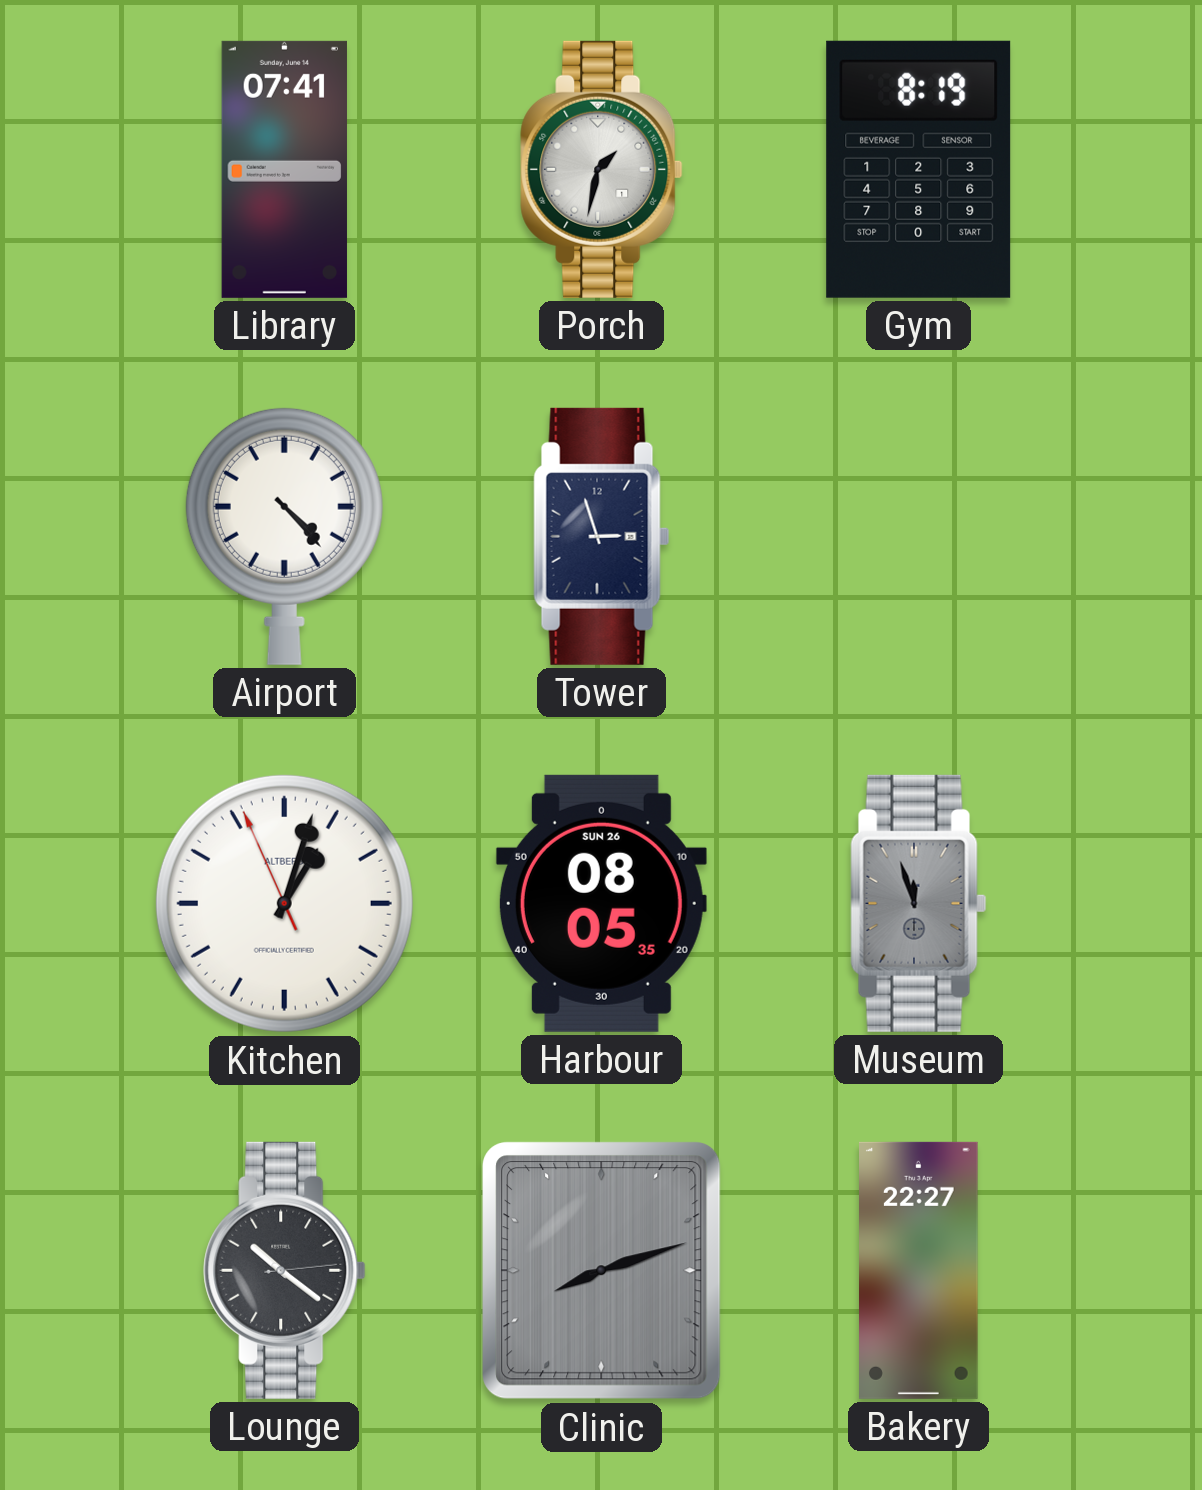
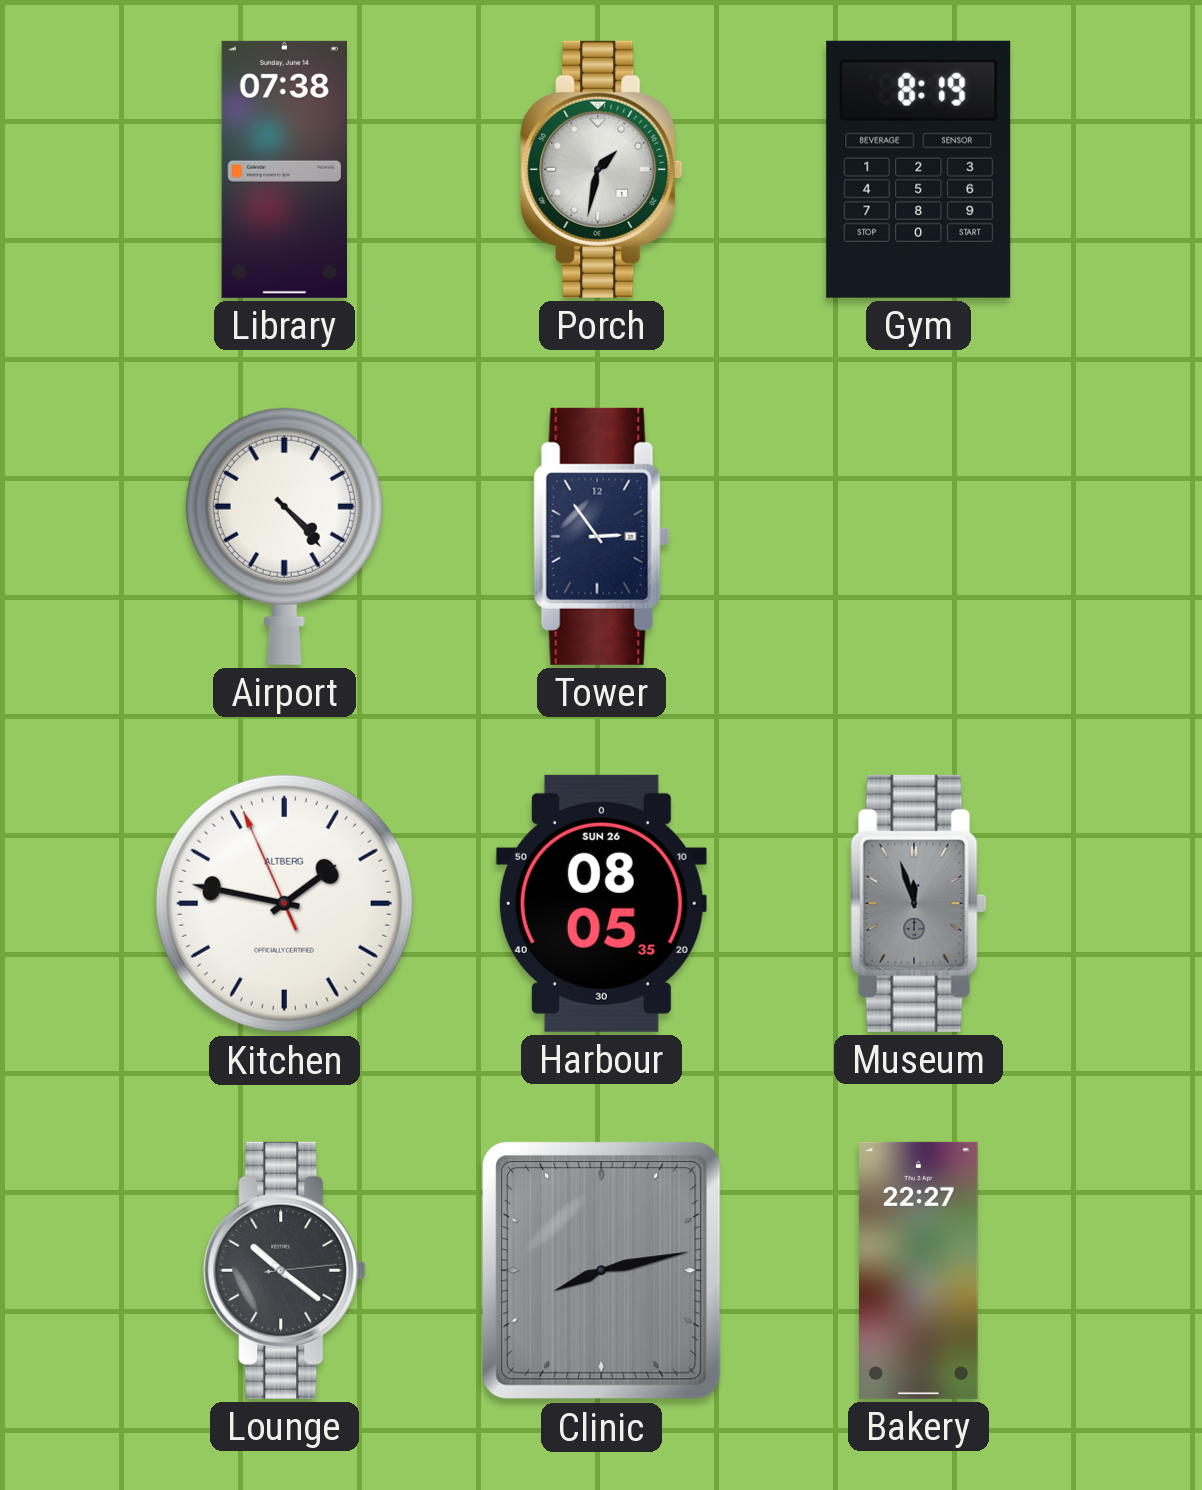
Library: 07:41 -> 07:38 (284, 169)
Tower: 2:57 -> 2:54 (602, 536)
Kitchen: 1:02 -> 1:46 (284, 903)
Clinic: 8:12 -> 8:13 (602, 1271)
